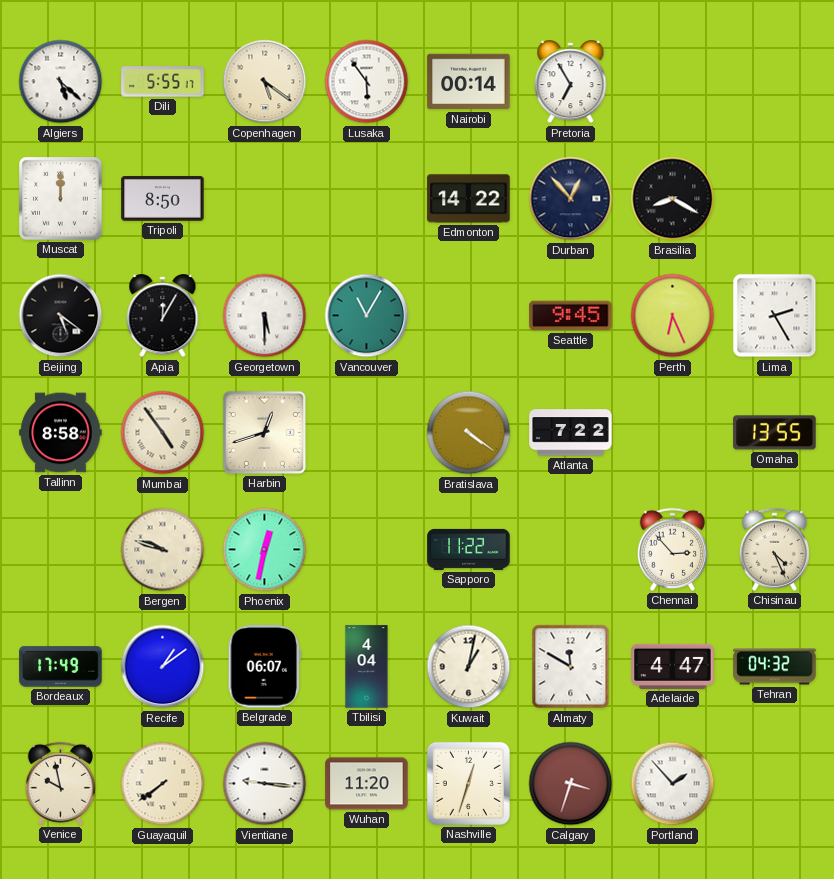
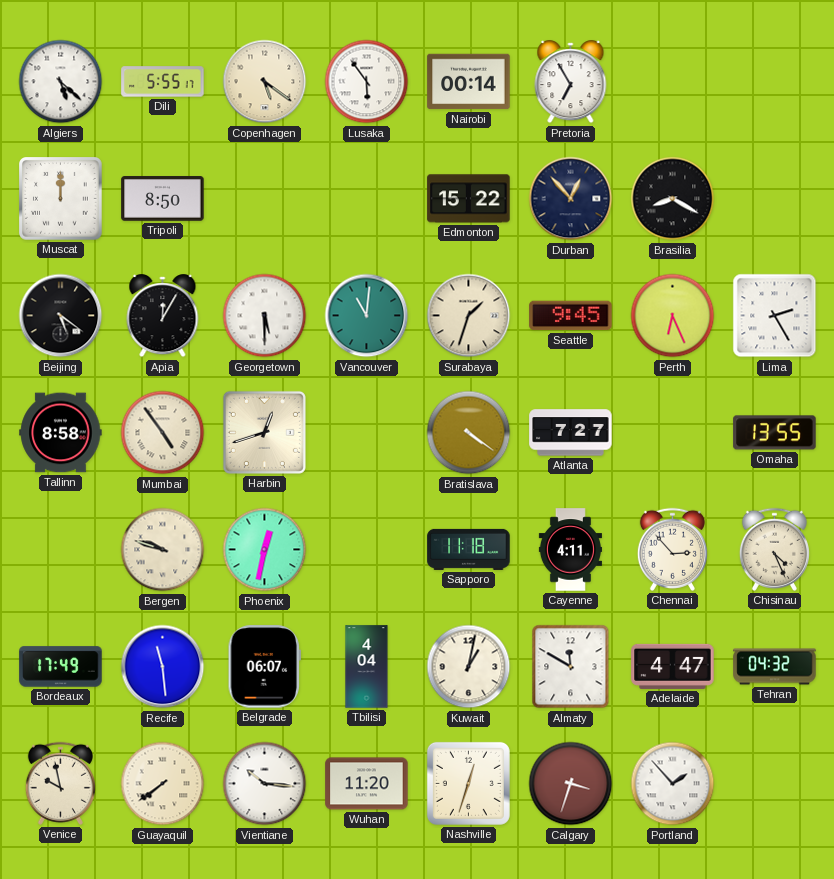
Edmonton: 14:22 -> 15:22 (469, 199)
Vancouver: 11:05 -> 11:01 (367, 316)
Surabaya: none -> 1:33 (469, 316)
Atlanta: 7:22 -> 7:27 (571, 433)
Sapporo: 11:22 -> 11:18 (469, 549)
Cayenne: none -> 4:11 (570, 550)
Recife: 1:09 -> 11:29 (163, 667)
Vientiane: 9:16 -> 10:16 (265, 784)
